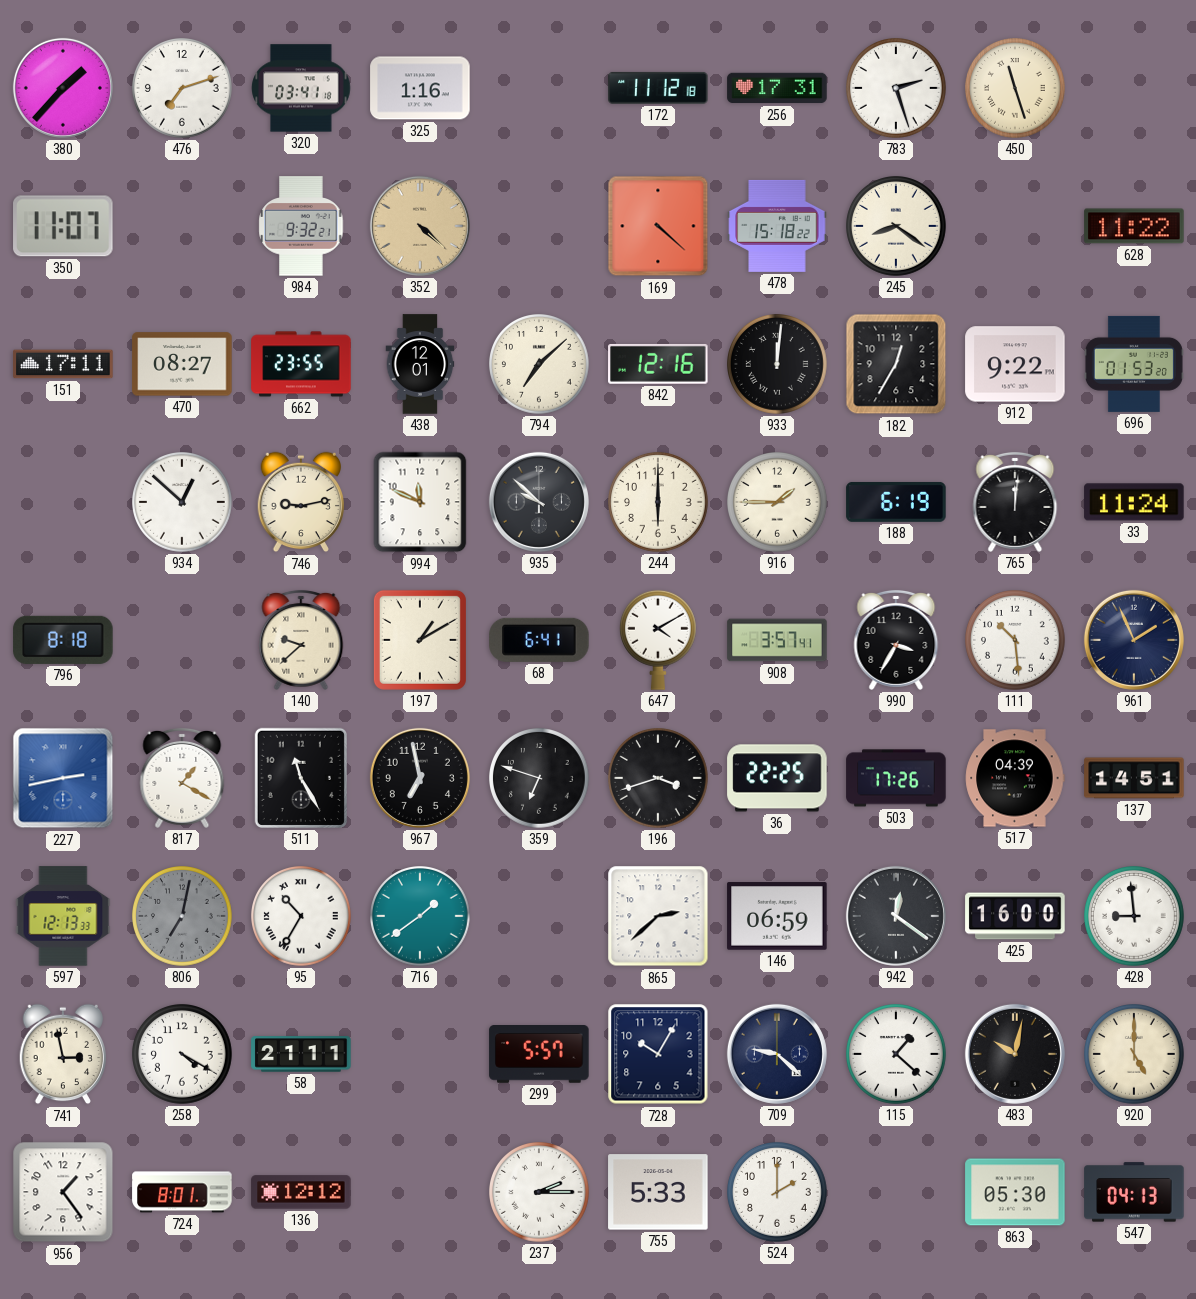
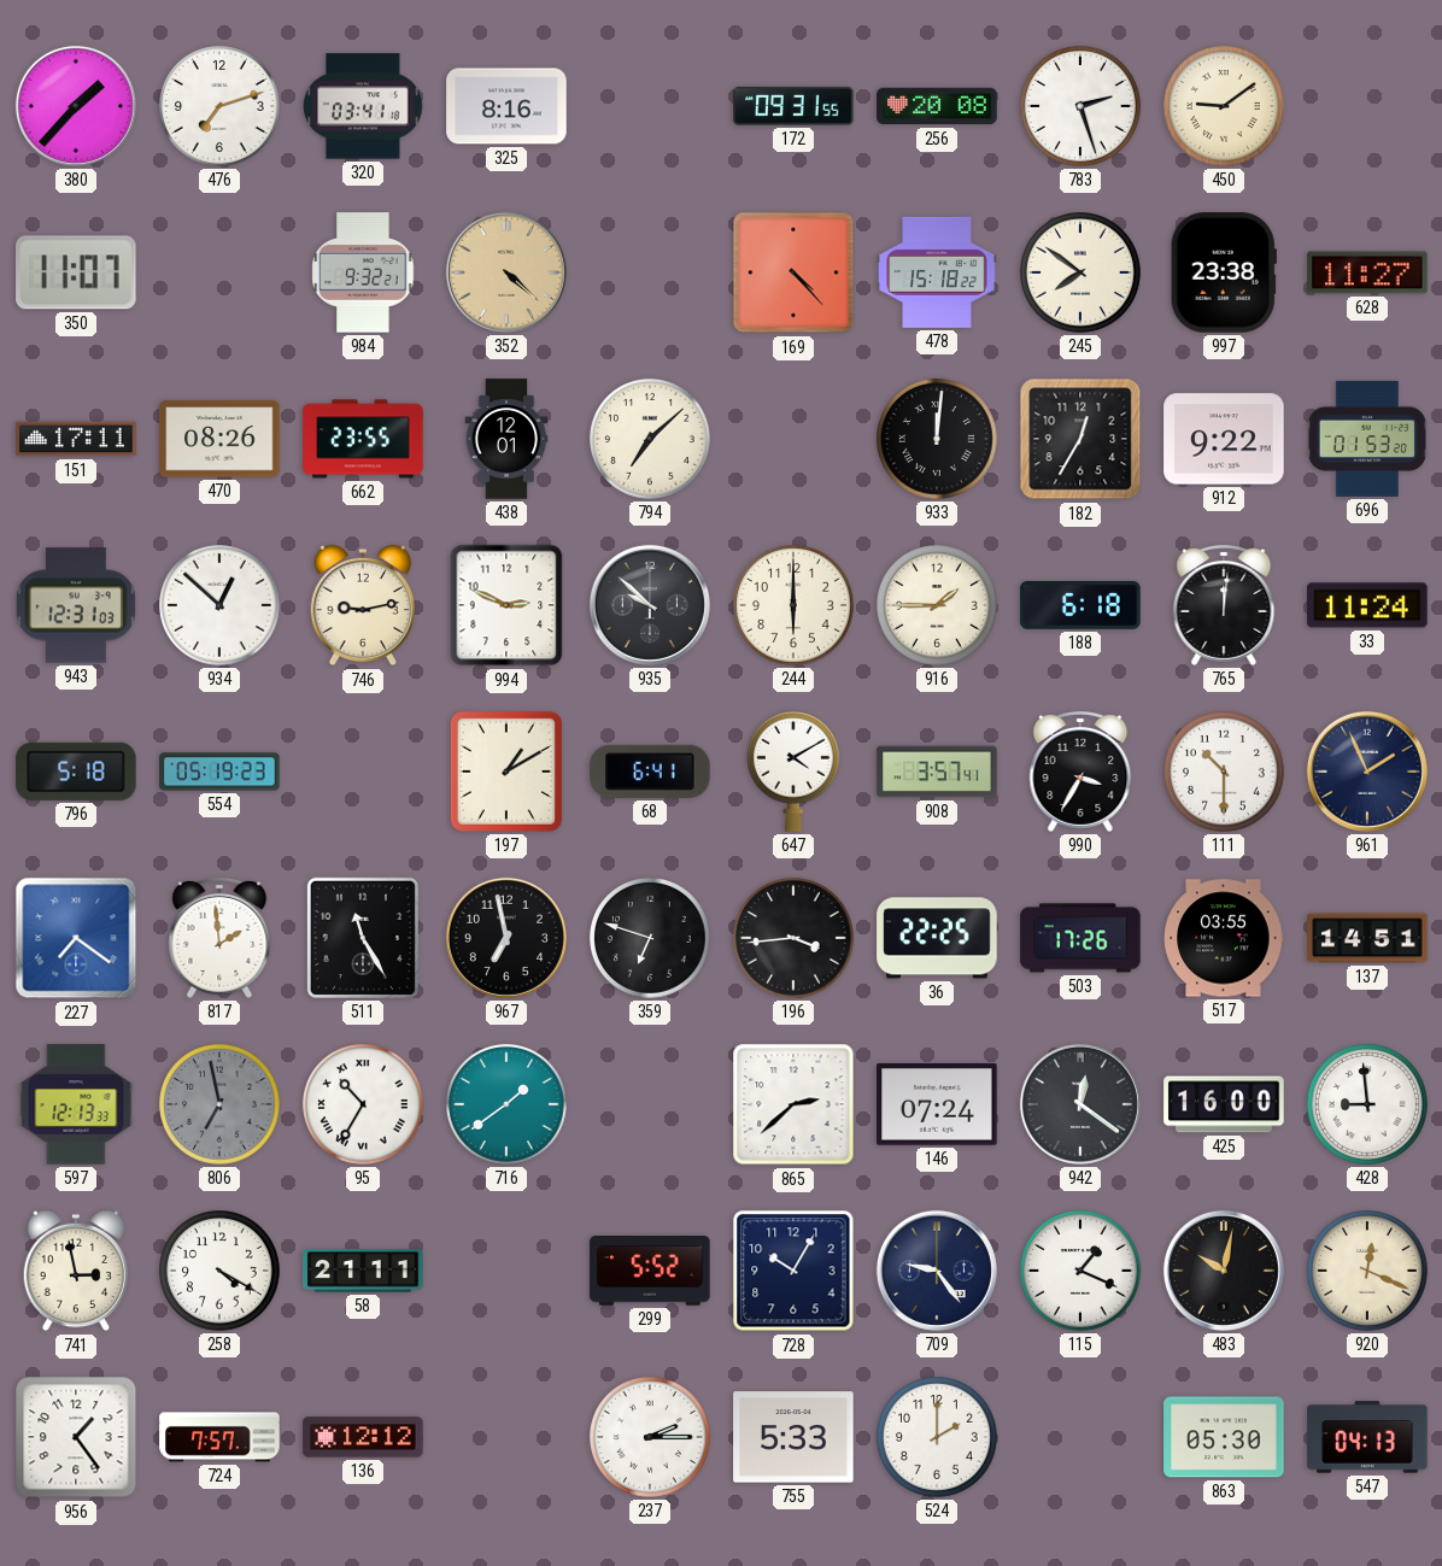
325: 1:16 -> 8:16 (506, 106)
172: 11:12 -> 09:31 (793, 106)
256: 17:31 -> 20:08 (937, 106)
450: 11:27 -> 9:09 (1225, 107)
169: 4:22 -> 4:23 (793, 272)
245: 8:21 -> 7:51 (1081, 274)
997: none -> 23:38 (1224, 272)
628: 11:22 -> 11:27 (1367, 272)
470: 08:27 -> 08:26 (219, 439)
842: 12:16 -> none (658, 364)
943: none -> 12:31 (76, 605)
994: 11:49 -> 2:49 (506, 605)
188: 6:19 -> 6:18 (1080, 605)
796: 8:18 -> 5:18 (76, 772)
554: none -> 05:19 (219, 772)
140: 9:38 -> none (301, 640)
111: 10:29 -> 10:30 (1225, 773)
227: 2:43 -> 7:21 (76, 938)
817: 1:20 -> 1:59 (219, 938)
196: 3:42 -> 3:44 (795, 939)
517: 04:39 -> 03:55 (1224, 938)
806: 7:02 -> 6:58 (221, 1105)
146: 06:59 -> 07:24 (937, 1104)
299: 5:57 -> 5:52 (650, 1272)
709: 9:22 -> 9:24 (937, 1271)
115: 1:22 -> 1:19 (1081, 1272)
920: 5:00 -> 12:19 (1368, 1272)
724: 8:01 -> 7:57 (219, 1437)
